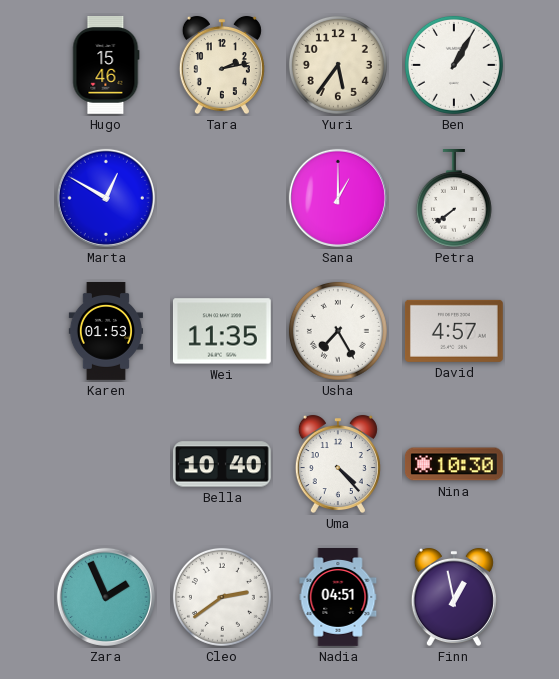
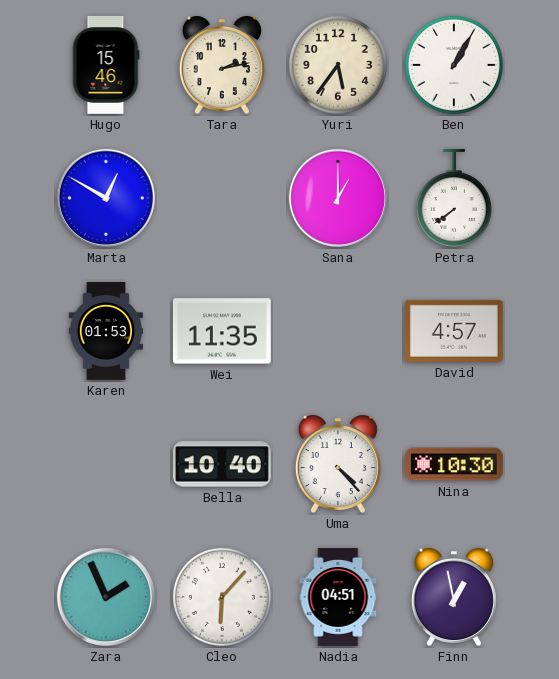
Usha: 7:25 -> none (338, 331)
Cleo: 2:39 -> 6:07 (222, 597)
